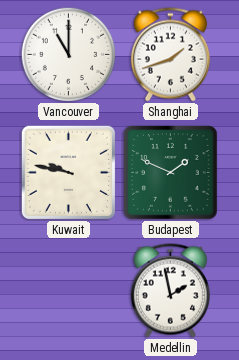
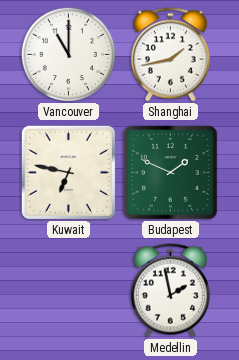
Shanghai: 1:42 -> 1:43 (170, 55)
Kuwait: 9:47 -> 6:47 (68, 172)
